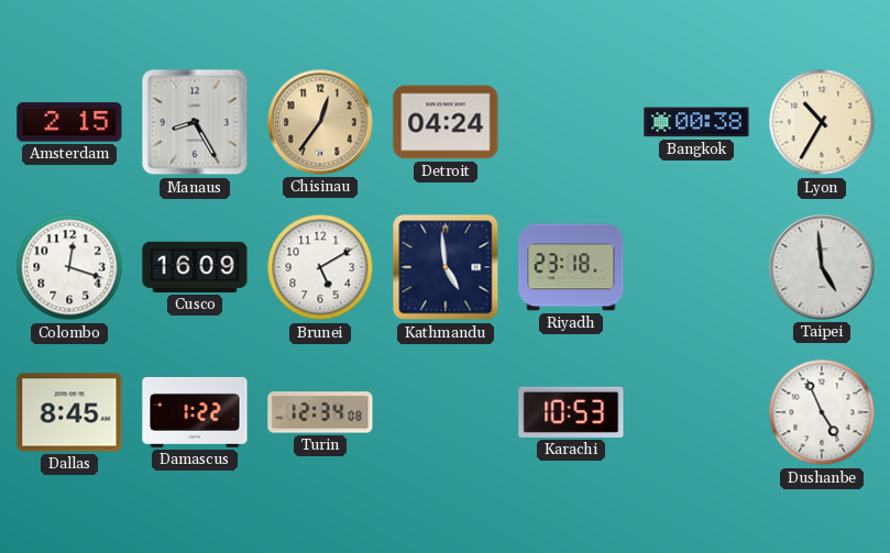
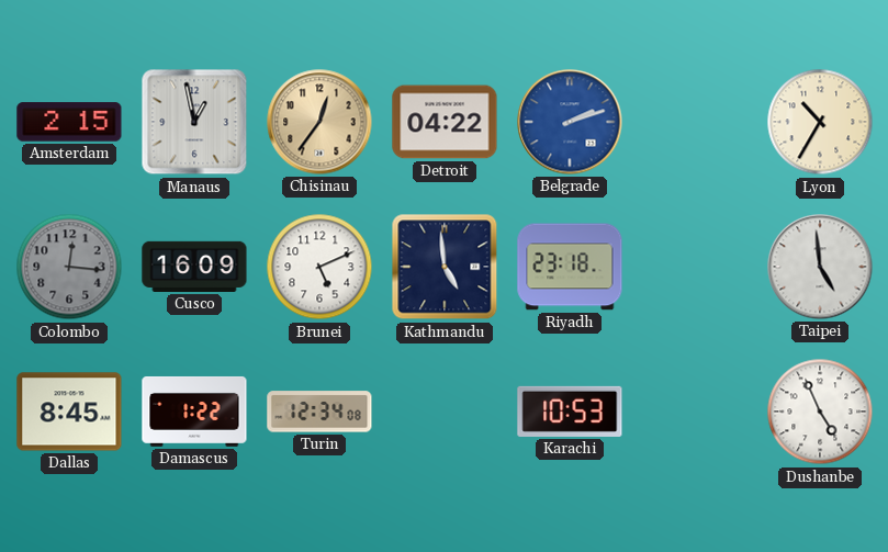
Manaus: 8:25 -> 12:58 (194, 122)
Detroit: 04:24 -> 04:22 (445, 122)
Belgrade: none -> 2:12 (570, 122)
Bangkok: 00:38 -> none (696, 122)
Colombo: 12:18 -> 12:16 (69, 267)
Colombo dial: white -> grey (69, 267)
Brunei: 5:10 -> 5:11 (319, 267)
